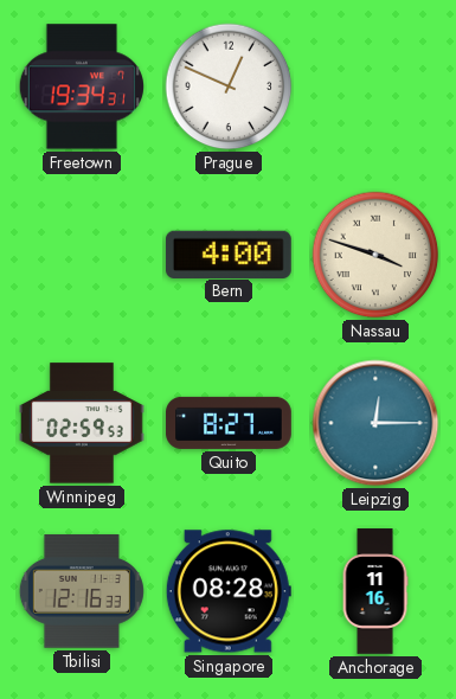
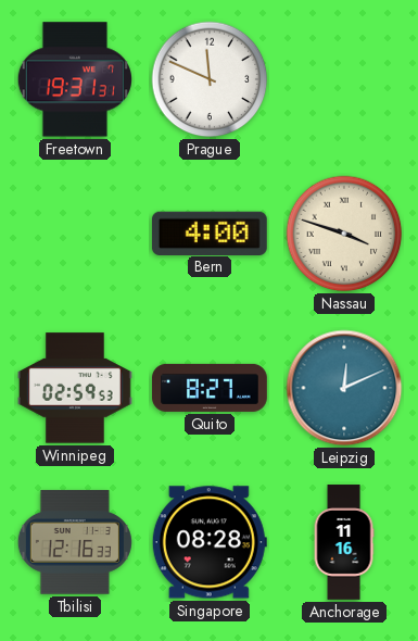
Freetown: 19:34 -> 19:31 (75, 79)
Prague: 12:49 -> 11:49 (210, 79)
Leipzig: 12:15 -> 12:11 (344, 388)
